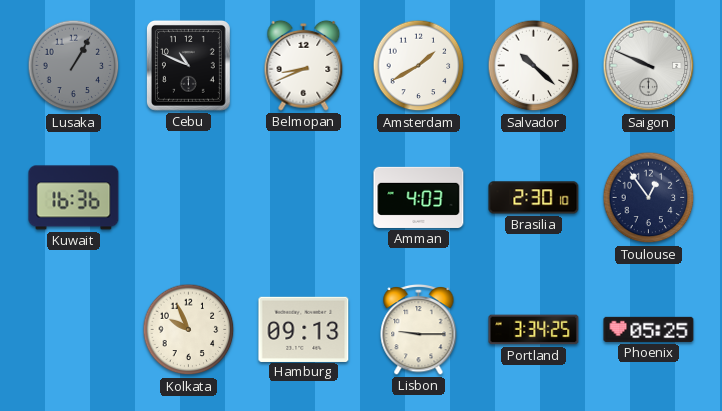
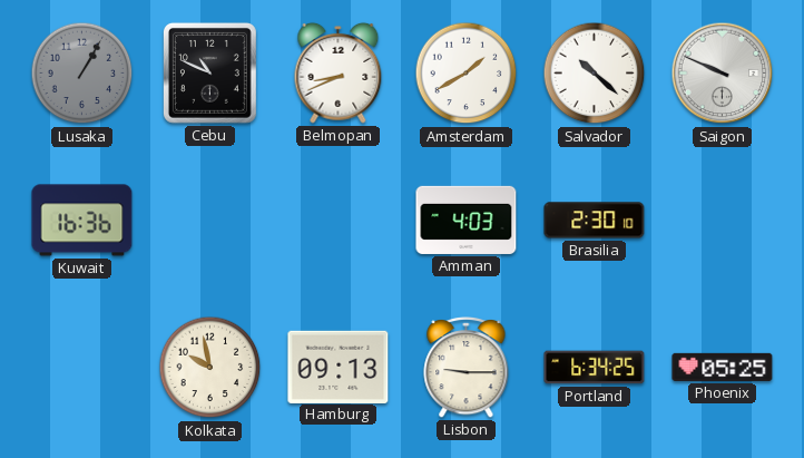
Toulouse: 12:54 -> none (649, 198)
Kolkata: 9:56 -> 9:58 (210, 368)
Portland: 3:34 -> 6:34 (595, 368)
